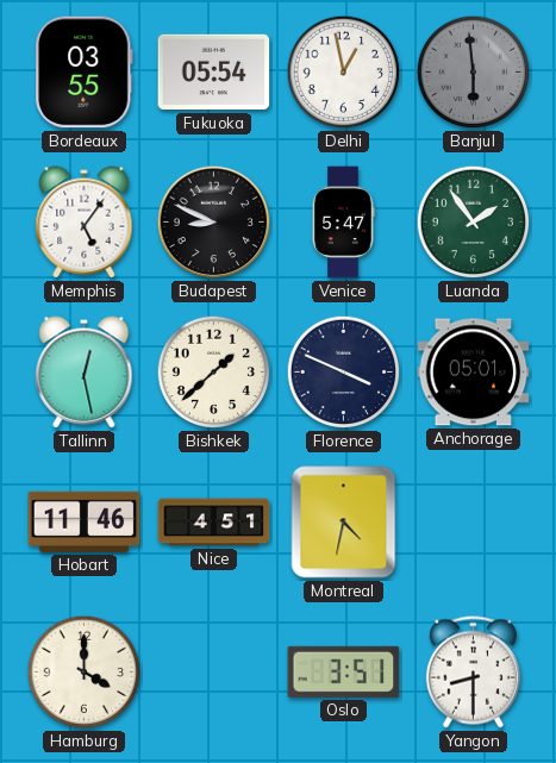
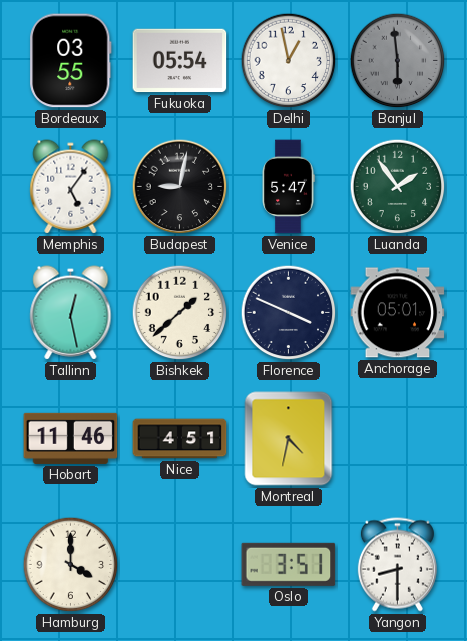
Budapest: 8:49 -> 9:02 (180, 187)
